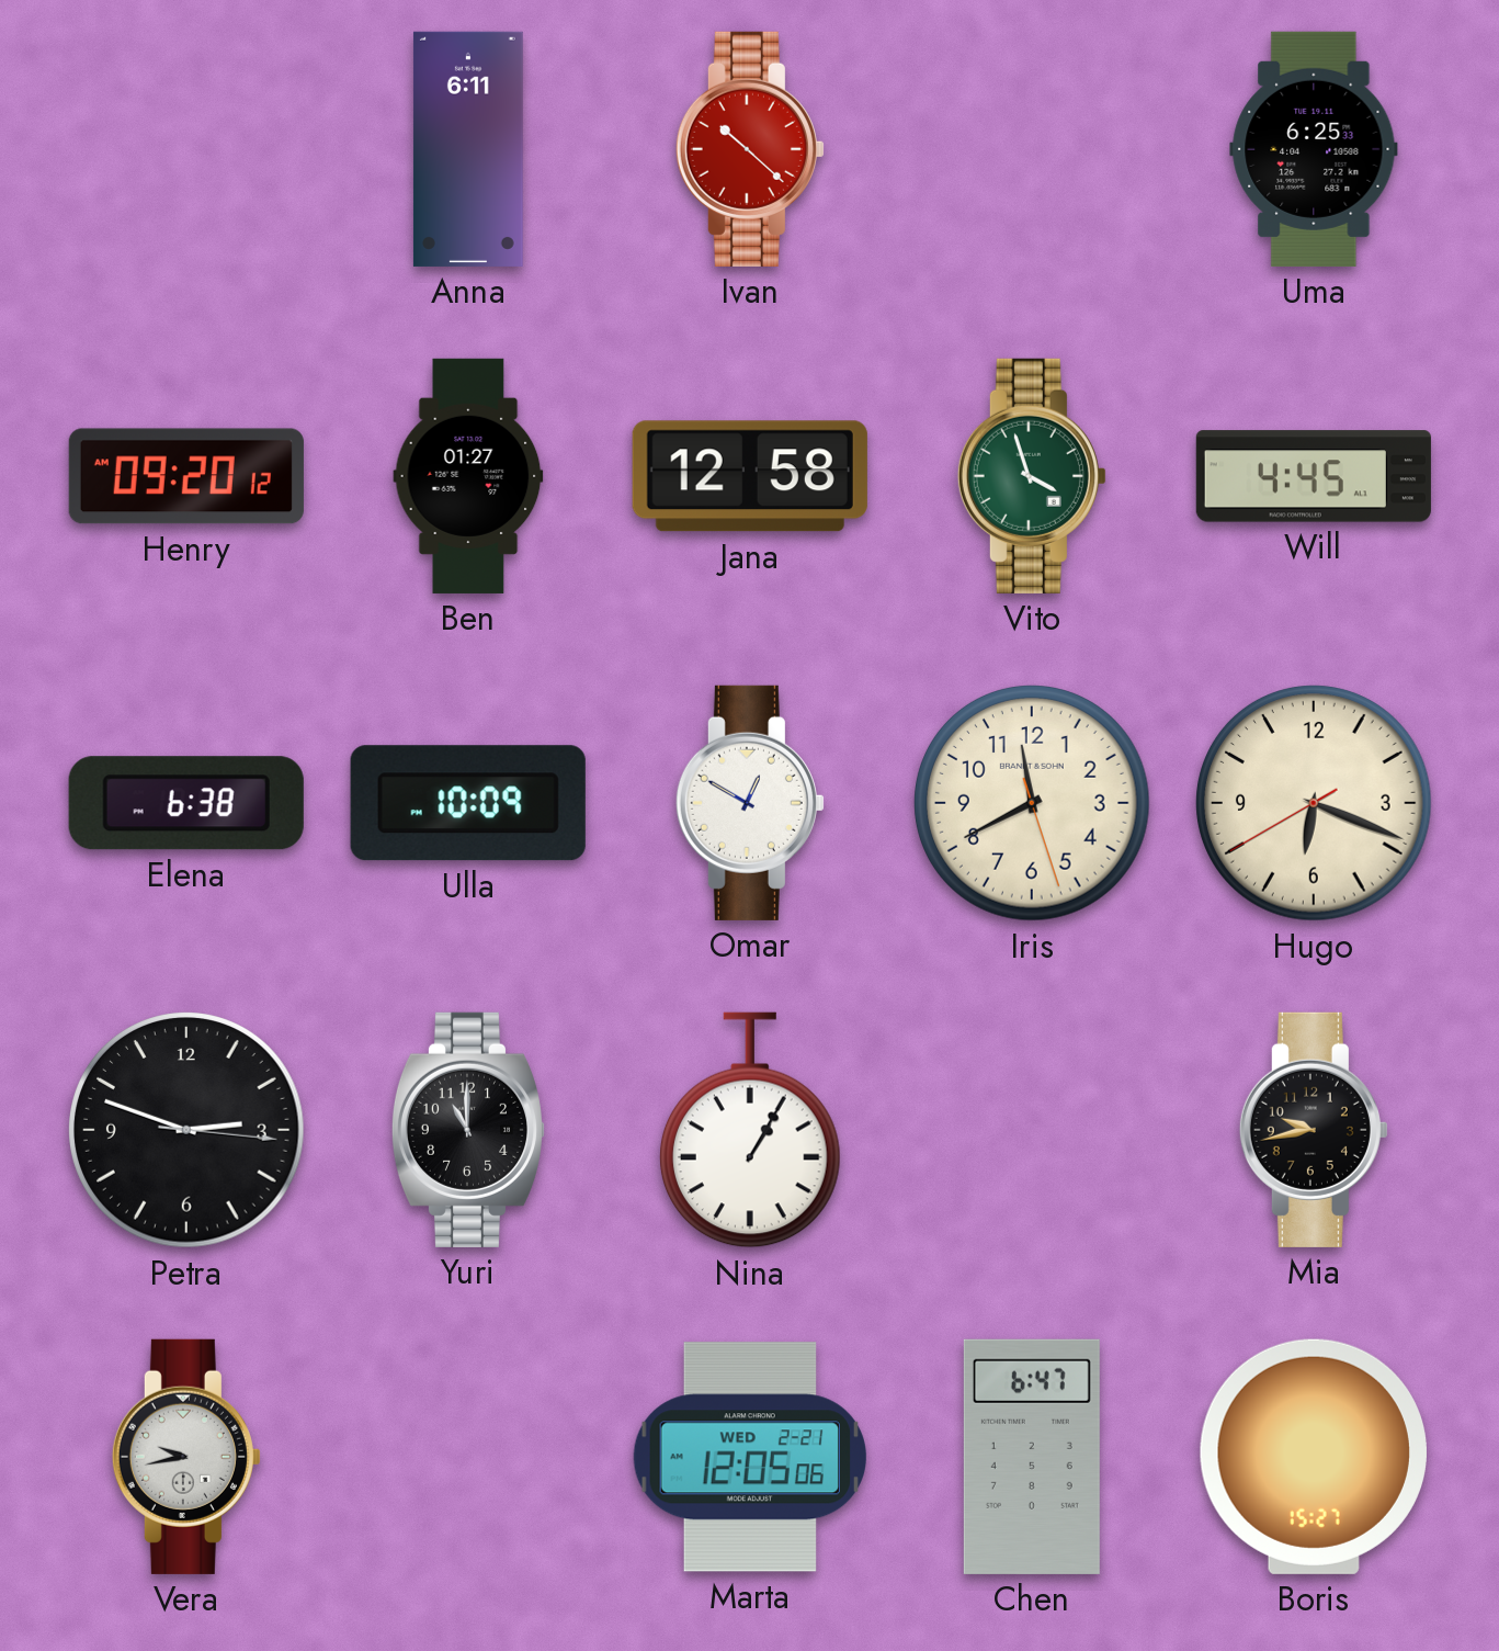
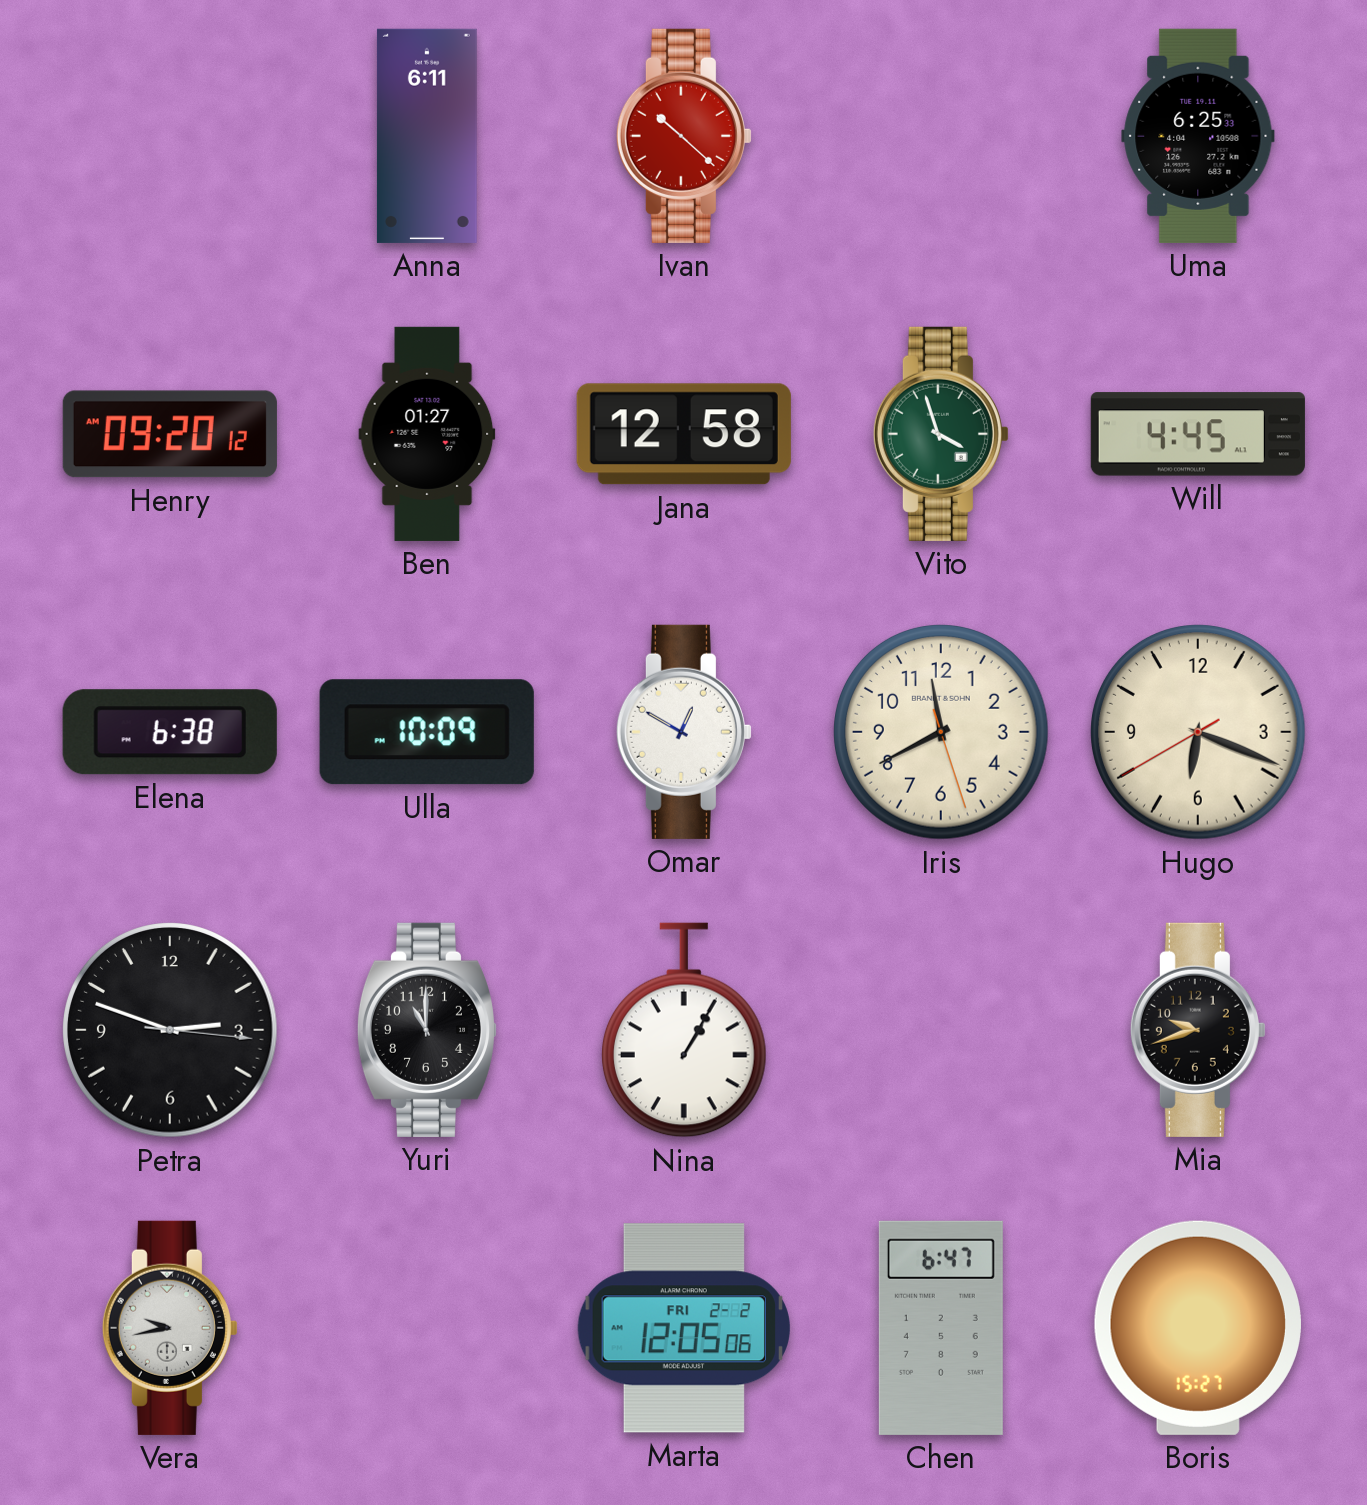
Mia: 9:43 -> 9:42 (1198, 1030)
Marta date: WED 2-21 -> FRI 2-2 (684, 1328)
